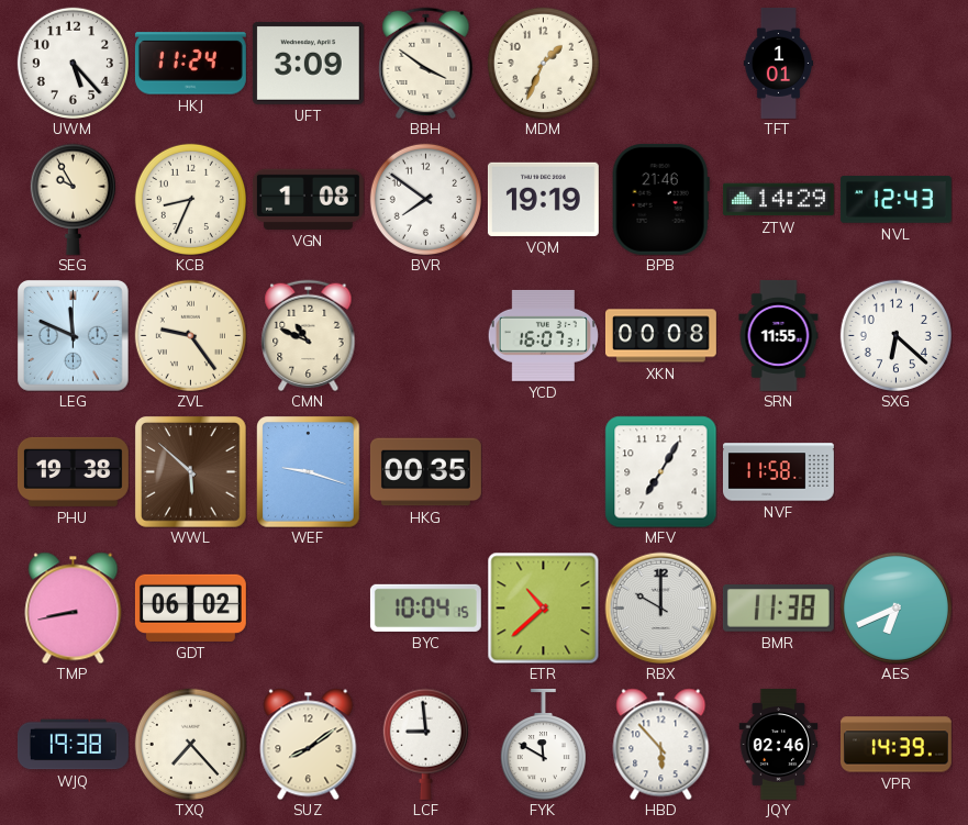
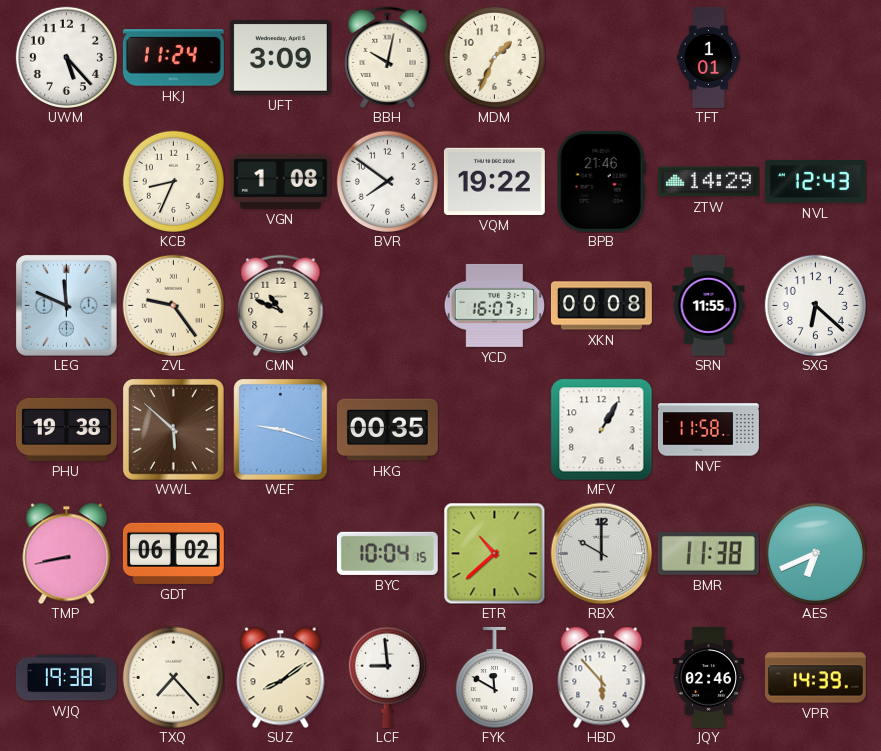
BBH: 3:51 -> 10:02 (388, 57)
SEG: 9:55 -> none (73, 199)
VQM: 19:19 -> 19:22 (494, 181)
MFV: 7:05 -> 1:05 (601, 429)
